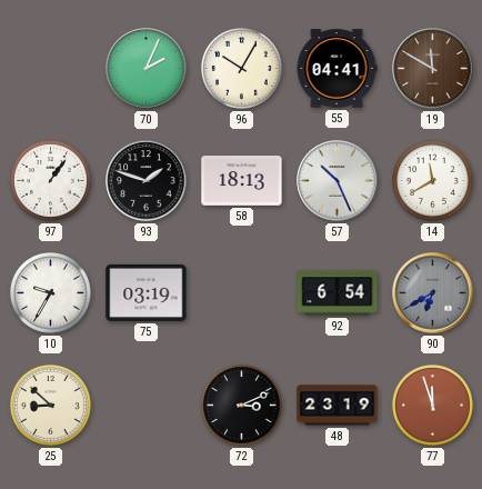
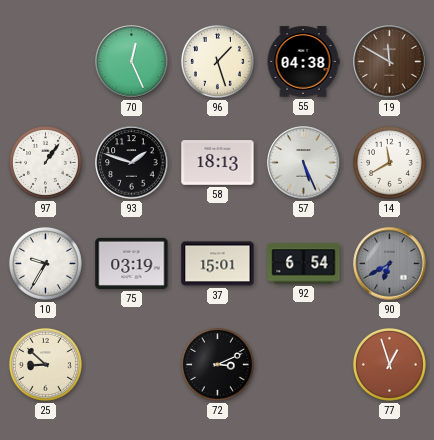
70: 2:04 -> 12:26 (132, 62)
96: 10:05 -> 1:27 (217, 61)
55: 04:41 -> 04:38 (303, 62)
57: 10:26 -> 5:26 (304, 163)
37: none -> 15:01 (218, 264)
48: 23:19 -> none (338, 406)
77: 11:57 -> 12:57 (389, 364)
